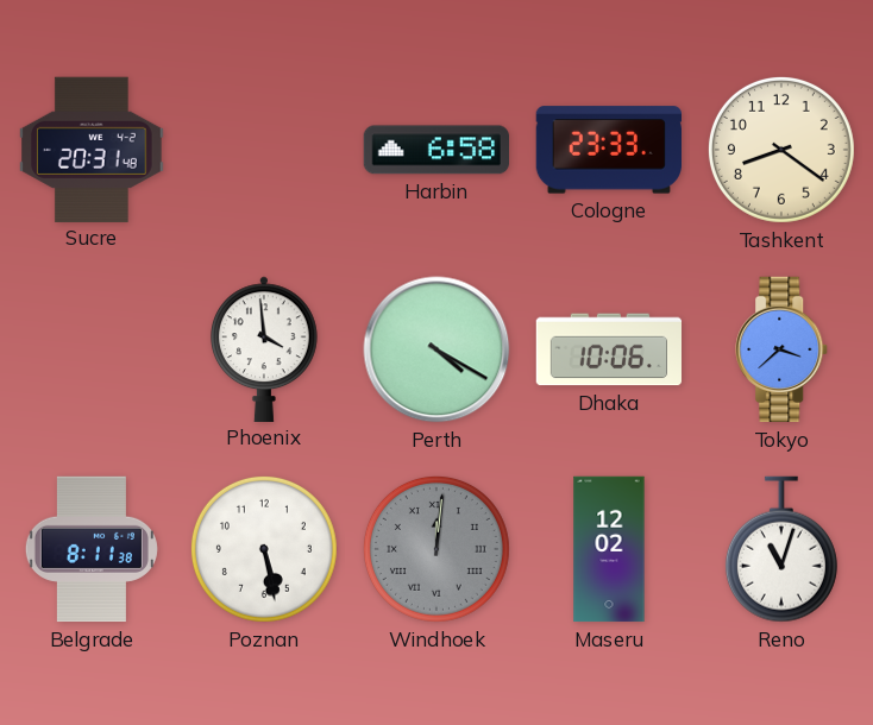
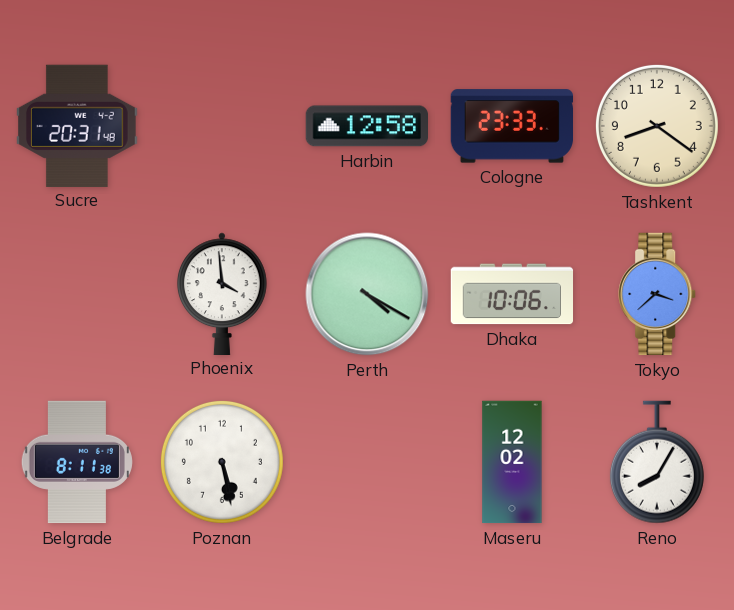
Harbin: 6:58 -> 12:58 (366, 126)
Windhoek: 12:01 -> none (436, 549)
Reno: 11:03 -> 8:05 (657, 462)
